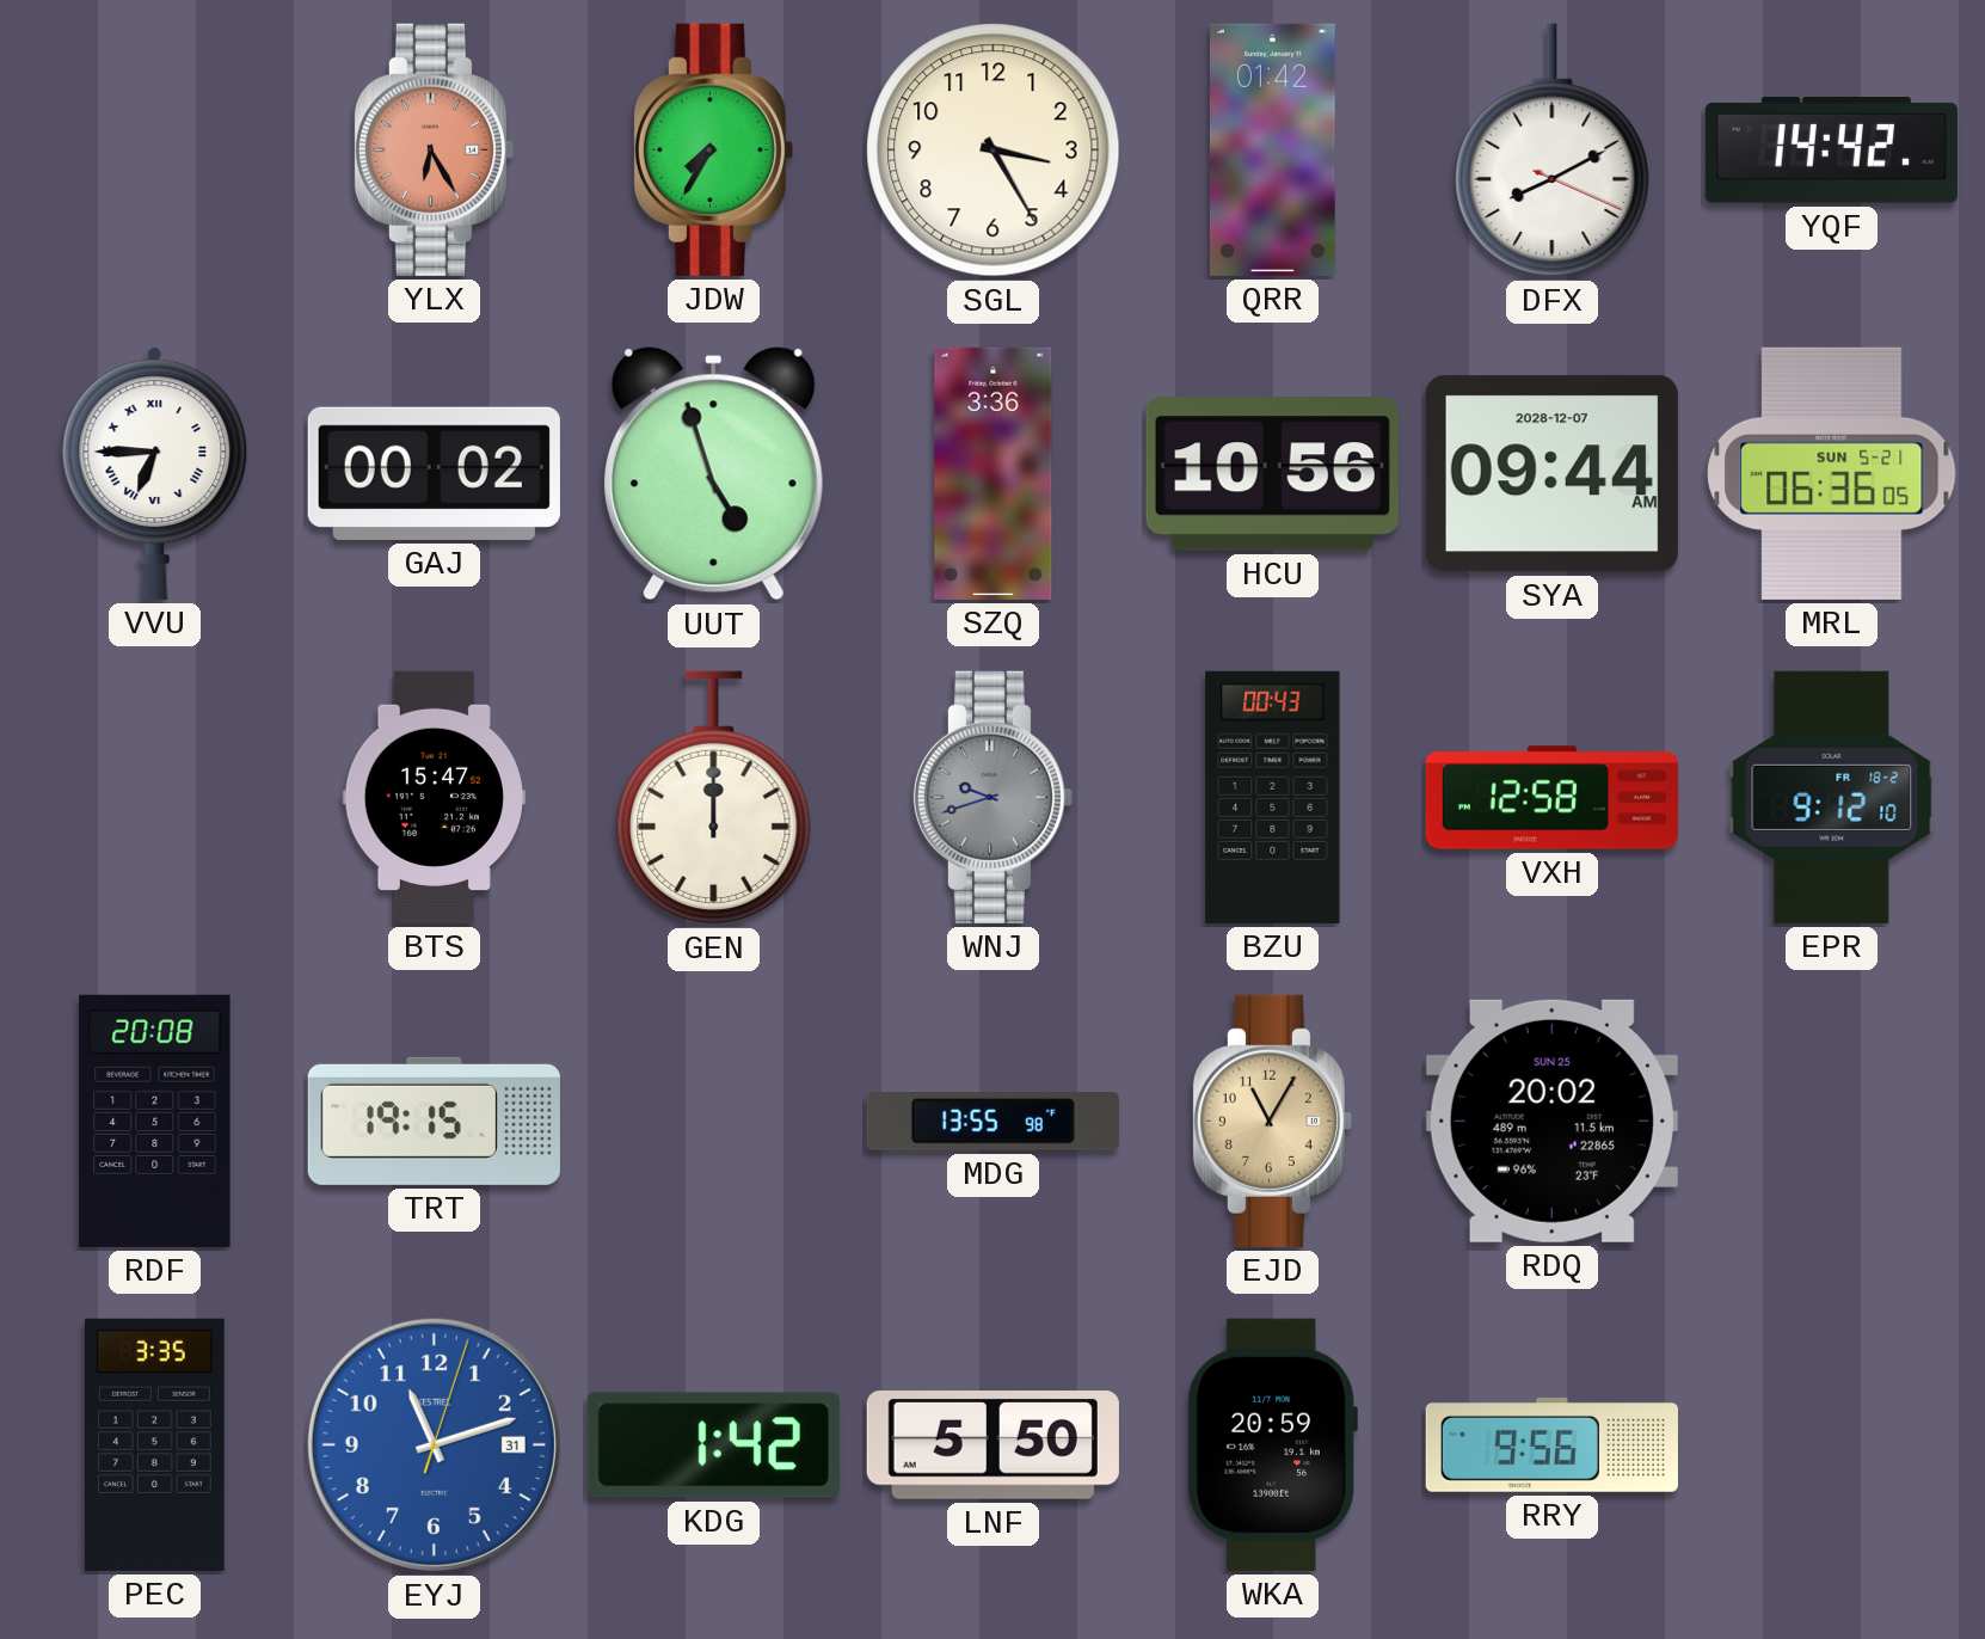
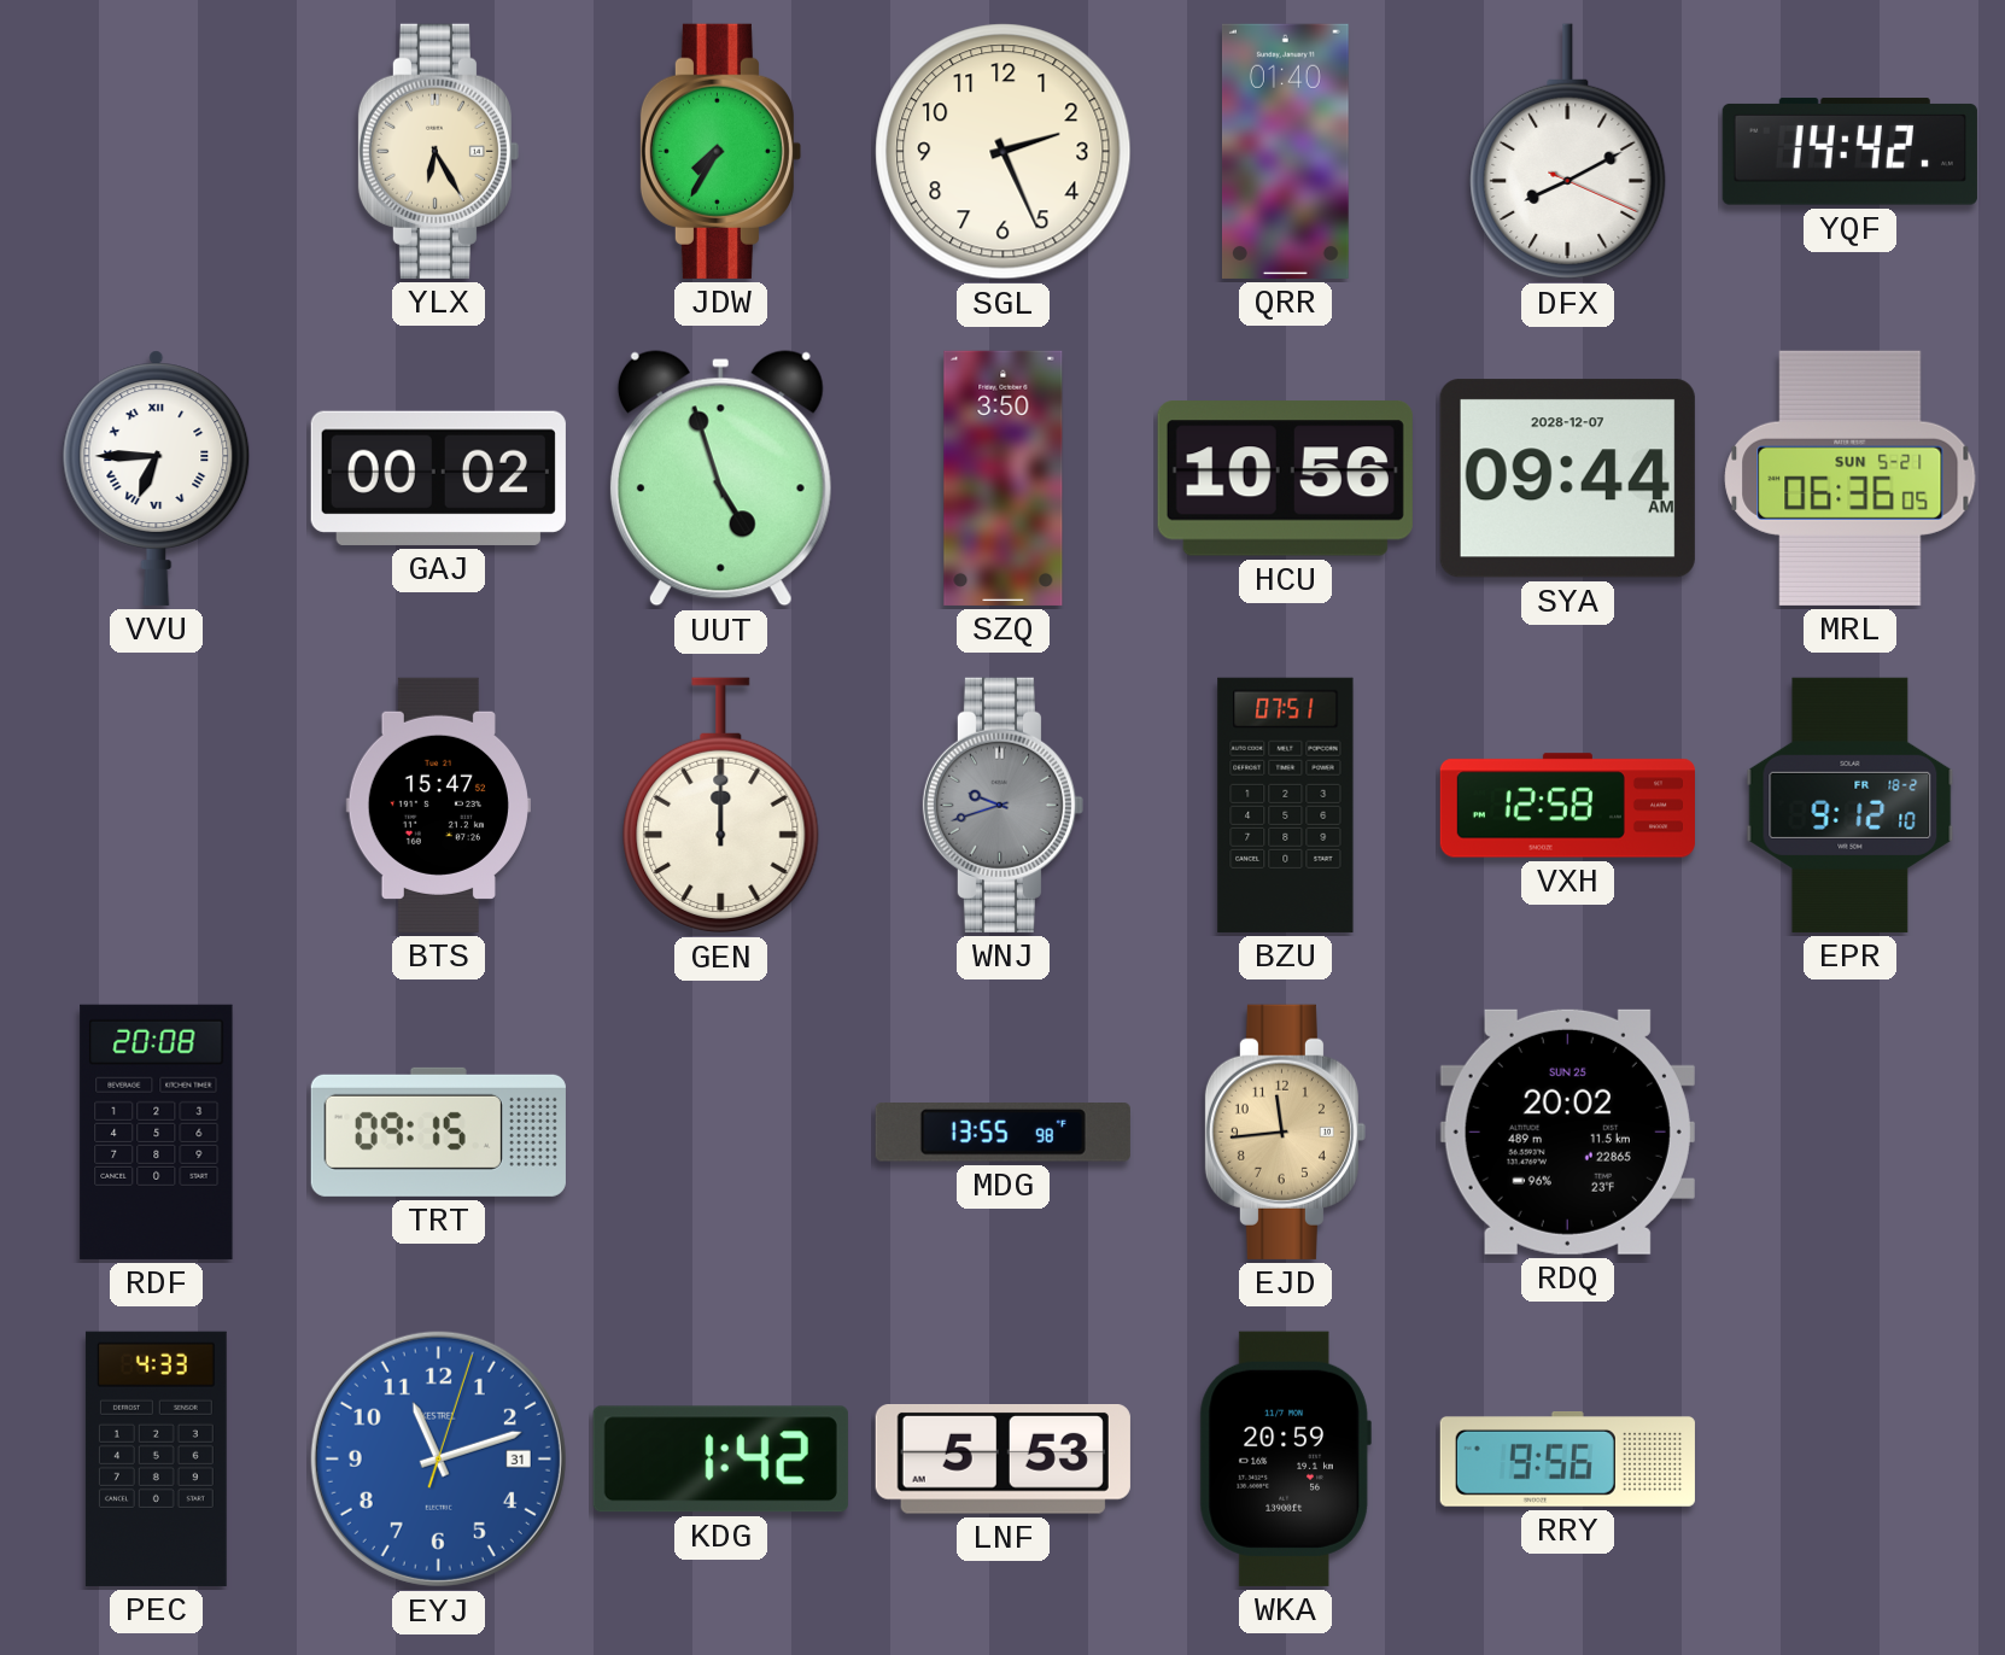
YLX dial: salmon -> cream (438, 151)
SGL: 3:25 -> 2:26 (1004, 152)
QRR: 01:42 -> 01:40 (1285, 151)
SZQ: 3:36 -> 3:50 (1004, 478)
BZU: 00:43 -> 07:51 (1286, 805)
TRT: 19:15 -> 09:15 (438, 1131)
EJD: 11:05 -> 11:44 (1285, 1131)
PEC: 3:35 -> 4:33 (156, 1458)
LNF: 5:50 -> 5:53 (1002, 1460)
